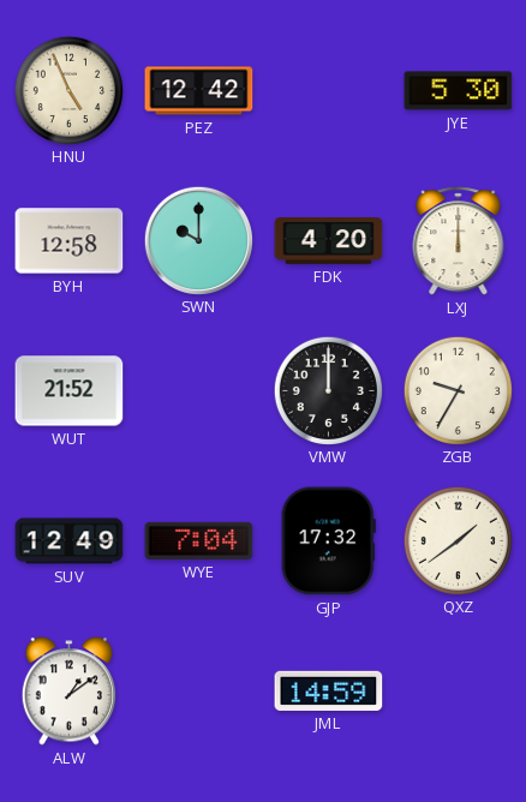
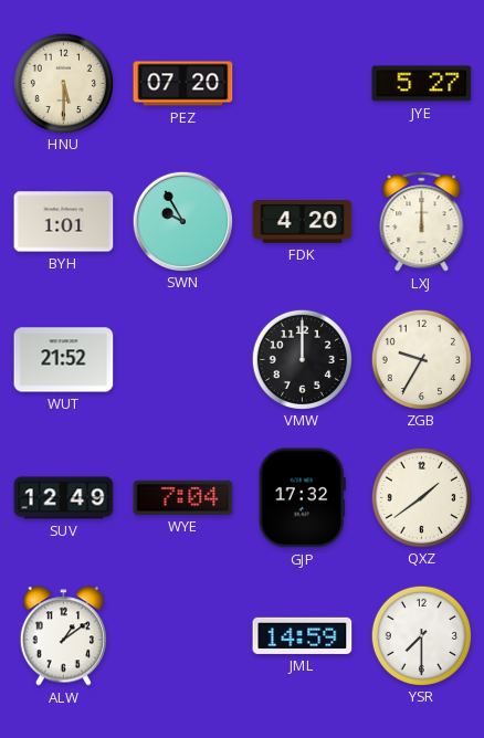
HNU: 4:56 -> 5:30 (63, 83)
PEZ: 12:42 -> 07:20 (183, 84)
JYE: 5:30 -> 5:27 (422, 84)
BYH: 12:58 -> 1:01 (64, 222)
SWN: 10:00 -> 9:55 (182, 221)
YSR: none -> 7:30 (421, 635)
